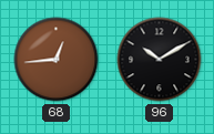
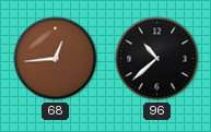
96: 10:10 -> 10:38 (157, 59)
